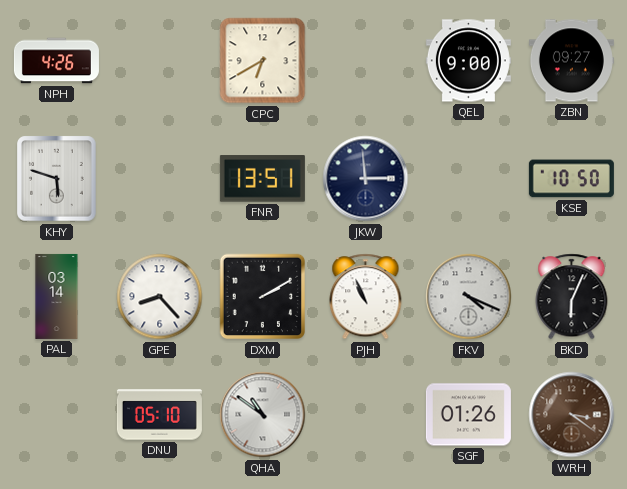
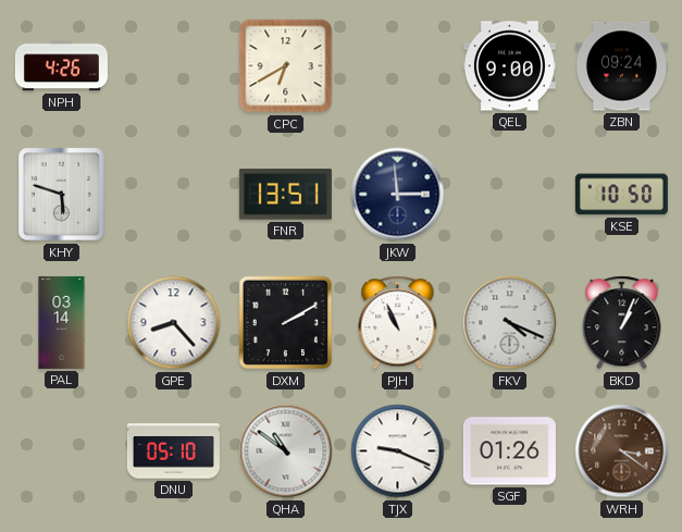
ZBN: 09:27 -> 09:24 (621, 66)
BKD: 6:04 -> 1:04 (622, 323)
TJX: none -> 9:19 (398, 451)
